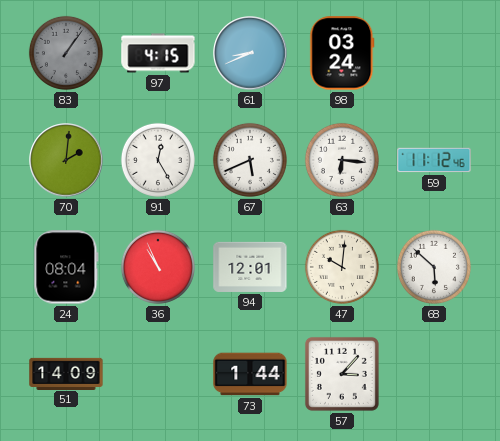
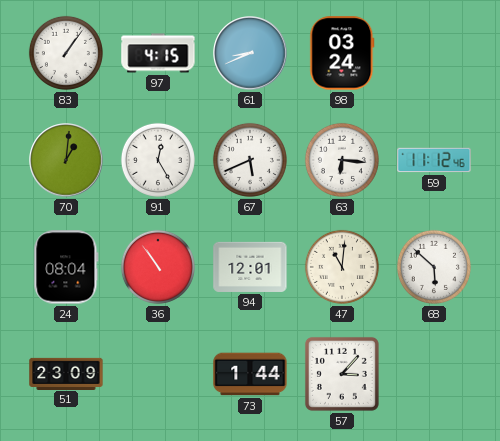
83 dial: grey -> white (66, 53)
70: 2:01 -> 1:01 (66, 160)
36: 10:56 -> 10:54 (158, 267)
47: 10:01 -> 11:01 (342, 267)
51: 14:09 -> 23:09 (66, 373)
